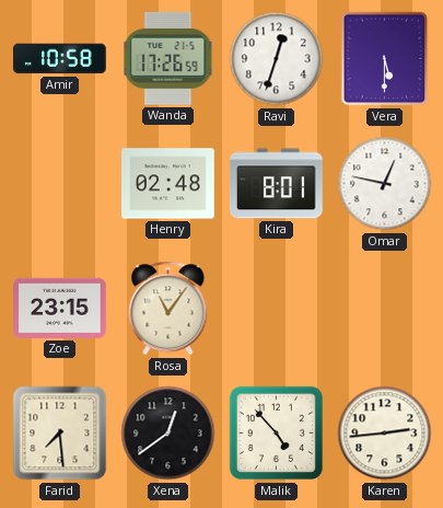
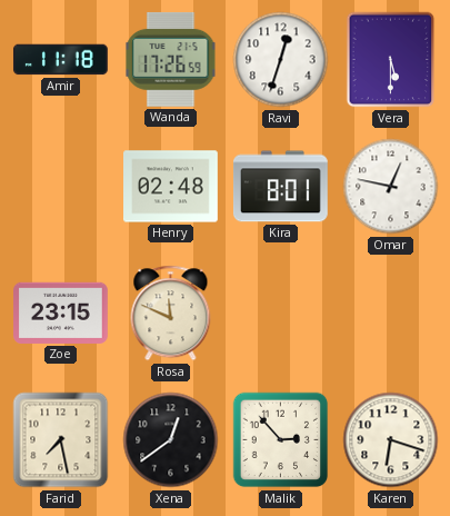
Amir: 10:58 -> 11:18 (61, 60)
Rosa: 11:06 -> 11:49 (171, 314)
Farid: 7:29 -> 7:28 (61, 440)
Malik: 4:53 -> 2:53 (281, 440)
Karen: 2:44 -> 6:18 (391, 440)
